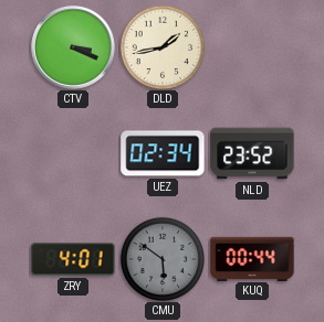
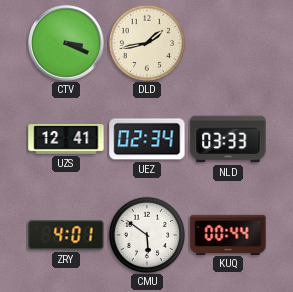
UZS: none -> 12:41 (66, 139)
NLD: 23:52 -> 03:33 (228, 139)
CMU dial: grey -> white (146, 234)
